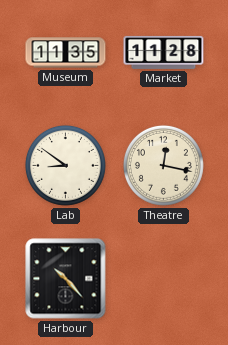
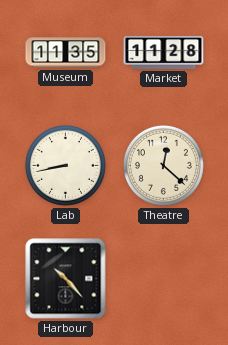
Lab: 8:51 -> 8:43 (65, 165)
Theatre: 12:17 -> 12:22 (163, 165)
